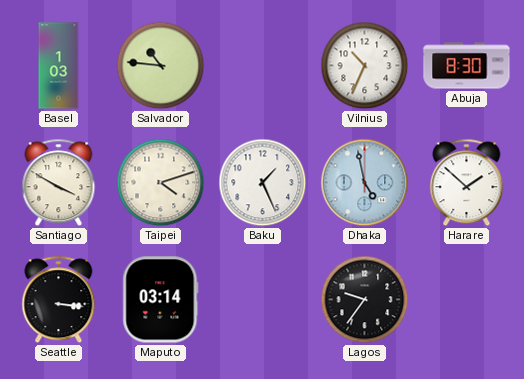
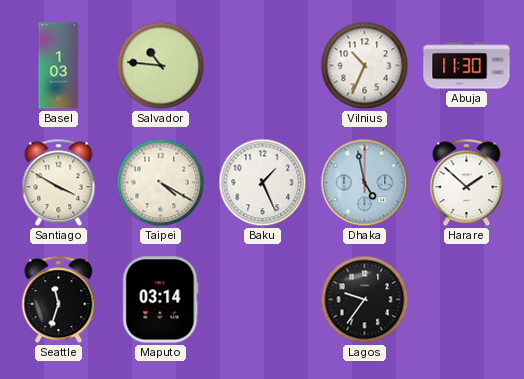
Abuja: 8:30 -> 11:30 (467, 66)
Taipei: 4:12 -> 4:20 (161, 183)
Seattle: 3:16 -> 11:33 (59, 300)
